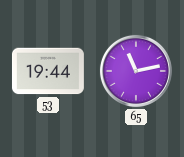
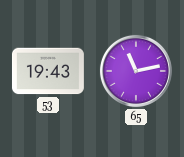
53: 19:44 -> 19:43 (48, 71)
